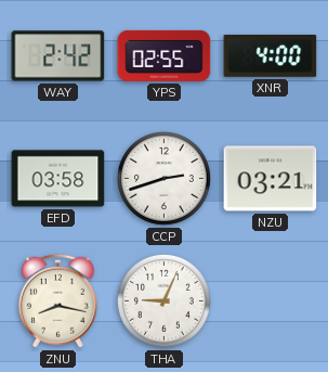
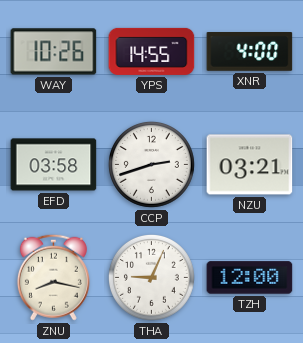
WAY: 2:42 -> 10:26 (54, 52)
YPS: 02:55 -> 14:55 (152, 51)
TZH: none -> 12:00 (250, 278)
